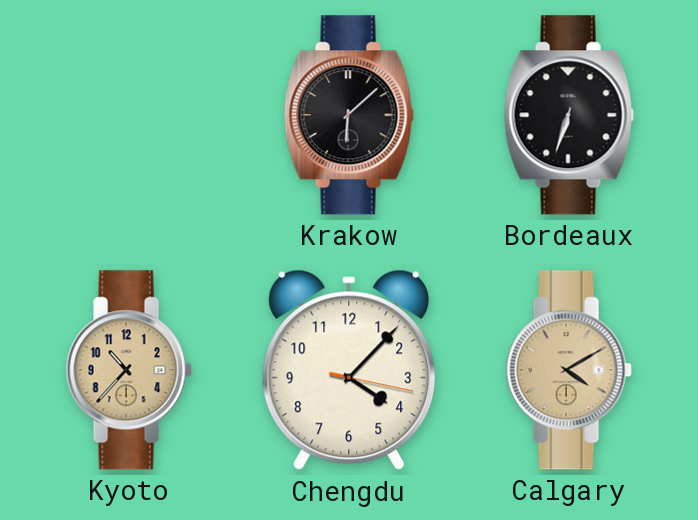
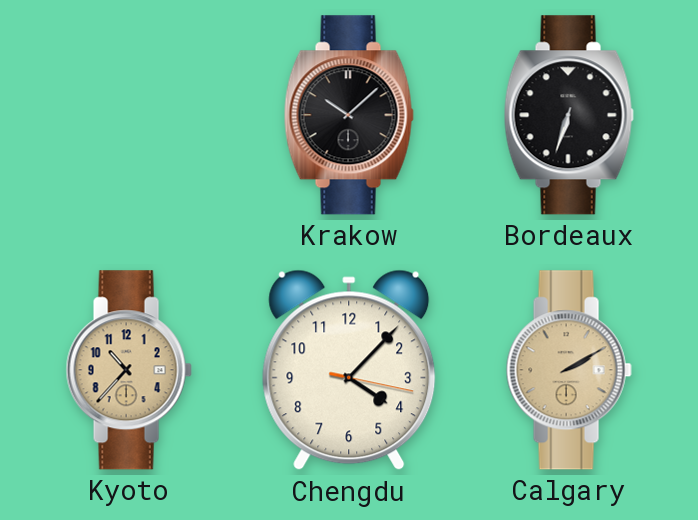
Krakow: 6:08 -> 10:08 (349, 115)
Calgary: 4:10 -> 2:10 (569, 370)
